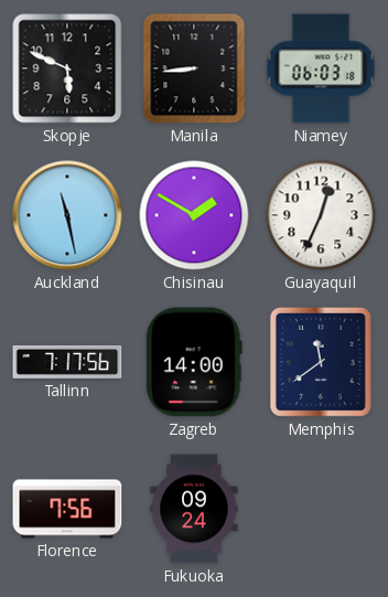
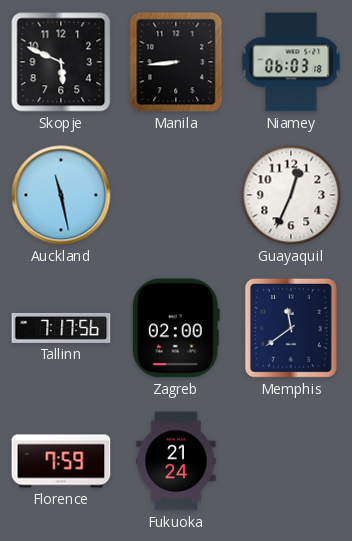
Chisinau: 1:50 -> none (194, 215)
Zagreb: 14:00 -> 02:00 (176, 328)
Florence: 7:56 -> 7:59 (61, 461)
Fukuoka: 09:24 -> 21:24 (176, 461)
